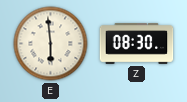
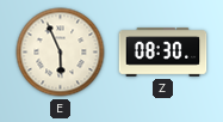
E: 5:59 -> 5:56 (61, 53)
